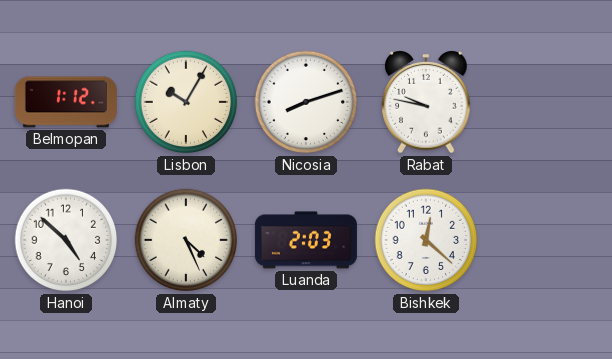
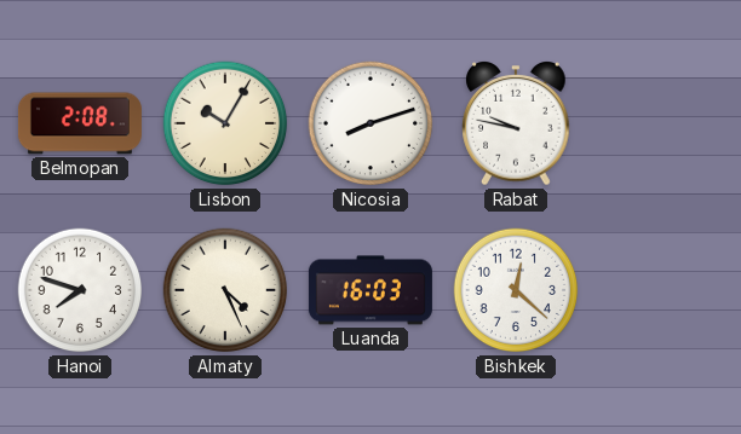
Belmopan: 1:12 -> 2:08 (80, 123)
Hanoi: 4:52 -> 7:48 (80, 290)
Luanda: 2:03 -> 16:03 (370, 290)
